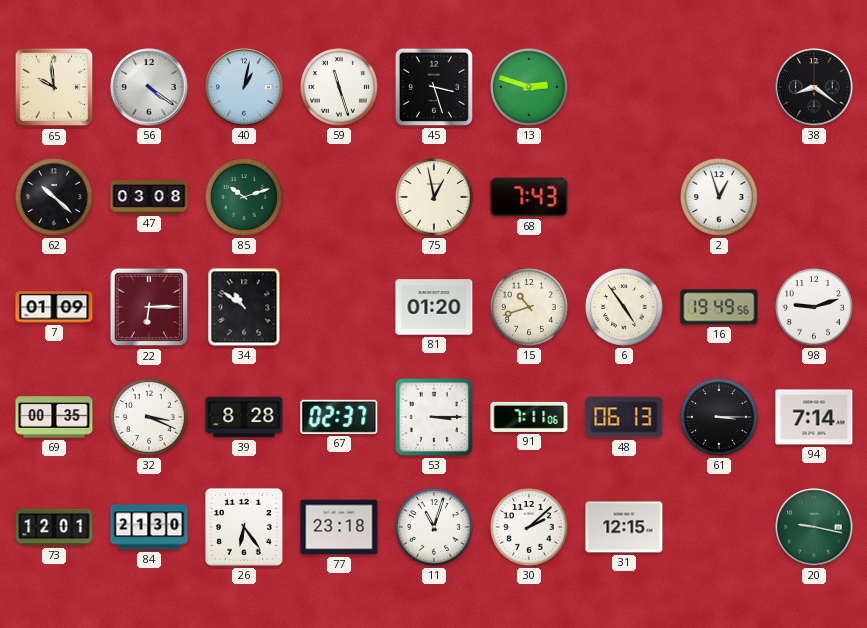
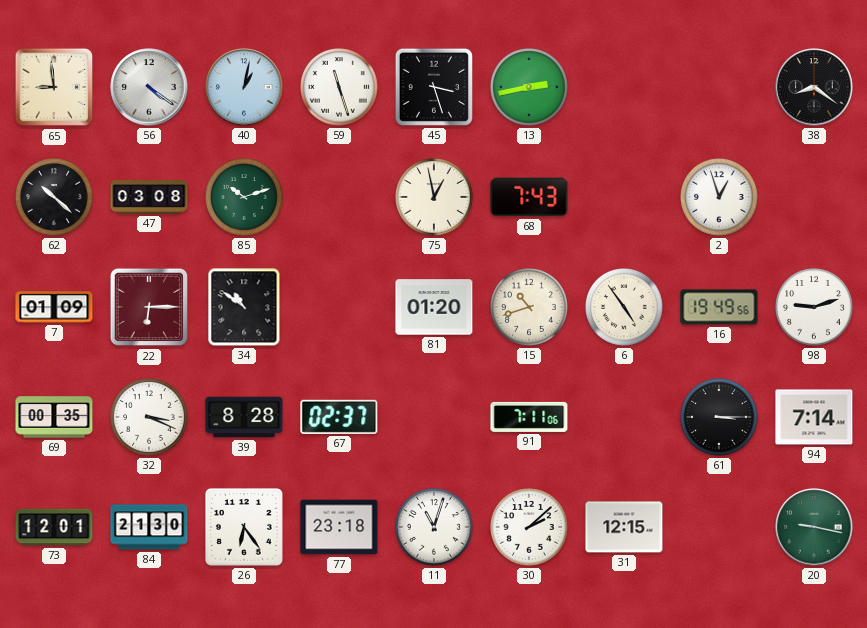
65: 9:59 -> 8:59 (54, 87)
13: 2:48 -> 2:43 (530, 88)
53: 3:15 -> none (434, 417)
48: 06:13 -> none (624, 417)
